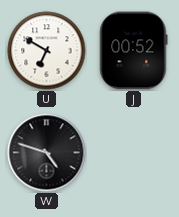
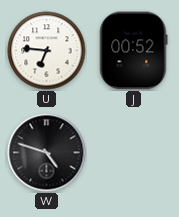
U: 6:50 -> 6:46 (47, 51)
